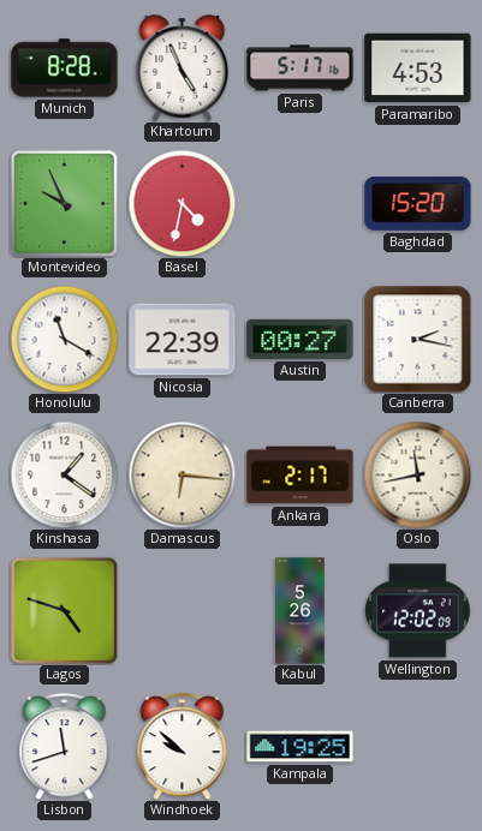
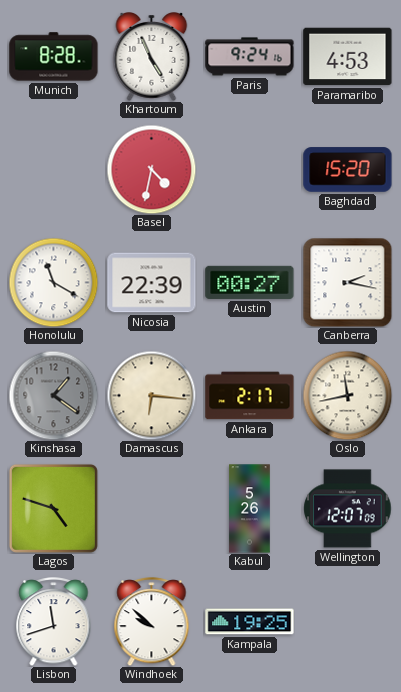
Paris: 5:17 -> 9:24 (250, 57)
Montevideo: 9:56 -> none (64, 203)
Kinshasa dial: white -> grey (53, 395)
Wellington: 12:02 -> 12:07 (348, 509)
